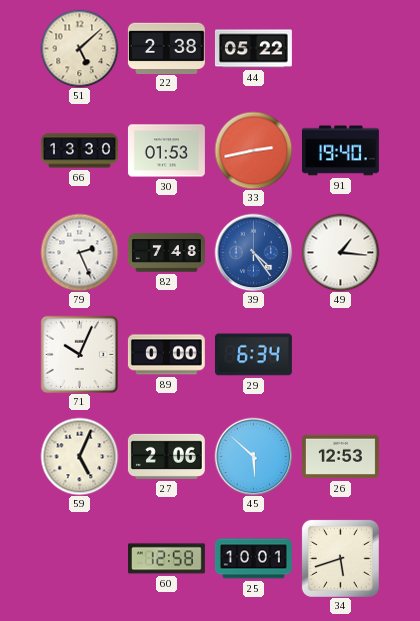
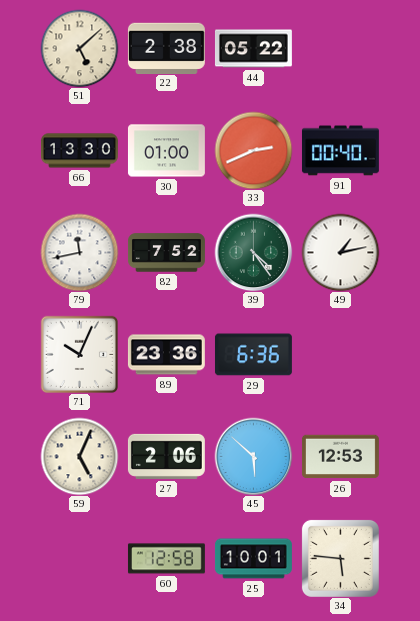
30: 01:53 -> 01:00 (166, 151)
33: 2:43 -> 2:41 (253, 150)
91: 19:40 -> 00:40 (340, 151)
79: 2:26 -> 11:43 (79, 252)
82: 7:48 -> 7:52 (167, 253)
39 dial: blue -> green (253, 252)
49: 1:16 -> 1:13 (340, 252)
89: 0:00 -> 23:36 (166, 355)
29: 6:34 -> 6:36 (253, 355)
34: 5:42 -> 5:46 (340, 558)
